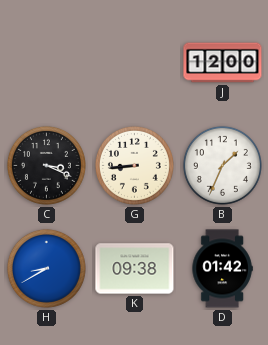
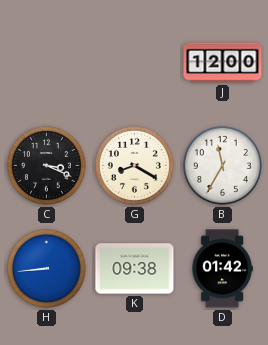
G: 8:44 -> 8:20 (134, 165)
B: 1:34 -> 11:35 (222, 165)
H: 8:40 -> 8:44 (46, 268)
